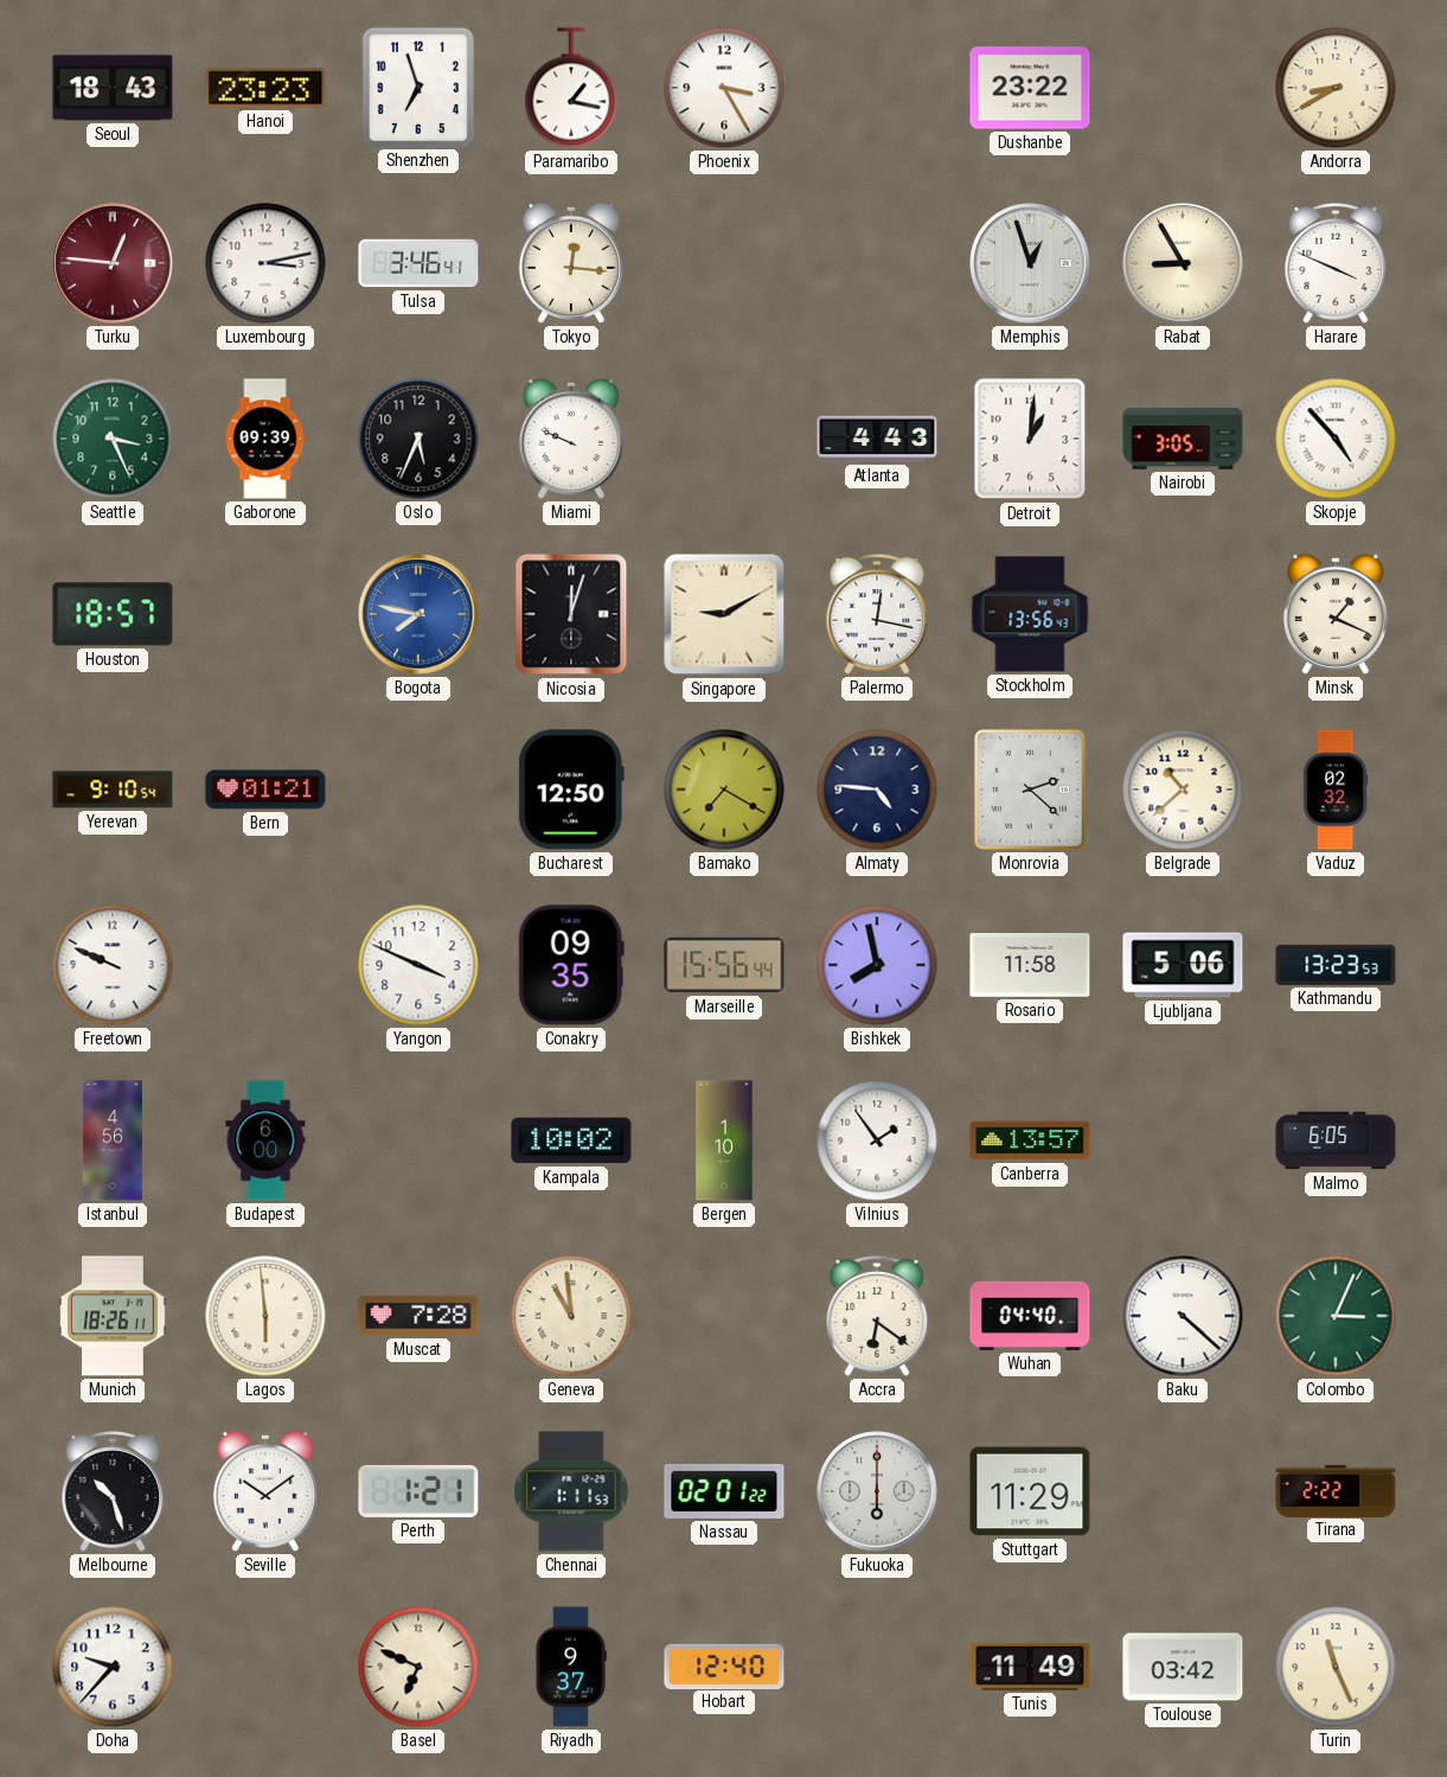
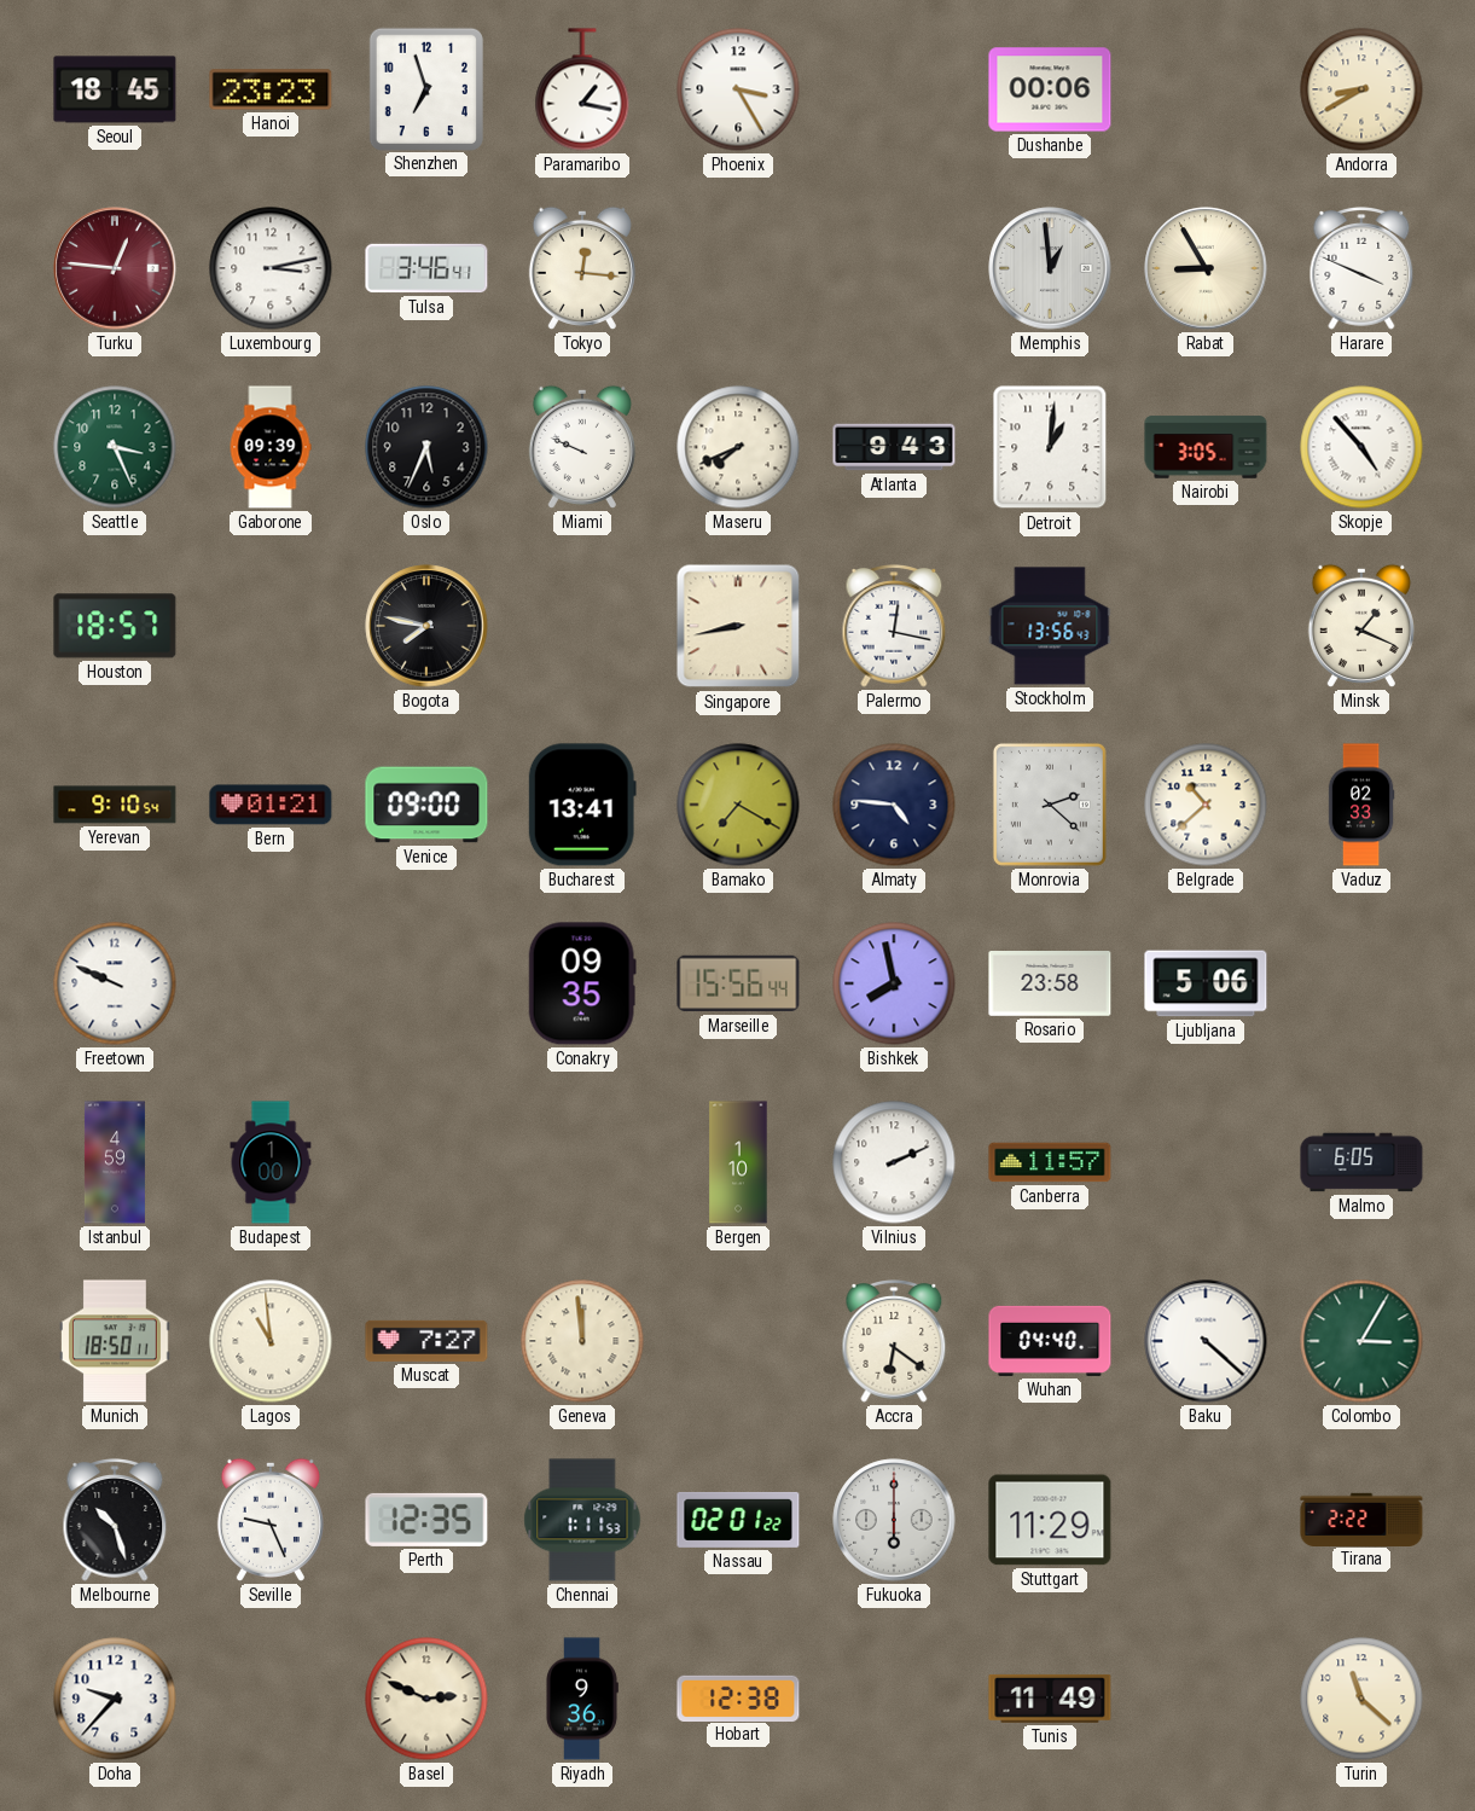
Seoul: 18:43 -> 18:45 (115, 89)
Dushanbe: 23:22 -> 00:06 (1050, 89)
Memphis: 12:57 -> 12:59 (1050, 268)
Maseru: none -> 7:41 (738, 447)
Atlanta: 4:43 -> 9:43 (894, 447)
Bogota dial: blue -> black (426, 626)
Nicosia: 12:03 -> none (571, 614)
Singapore: 9:10 -> 8:43 (738, 626)
Venice: none -> 09:00 (426, 805)
Bucharest: 12:50 -> 13:41 (582, 805)
Vaduz: 02:32 -> 02:33 (1361, 805)
Yangon: 3:49 -> none (418, 965)
Rosario: 11:58 -> 23:58 (1050, 985)
Kathmandu: 13:23 -> none (1336, 965)
Istanbul: 4:56 -> 4:59 (115, 1162)
Budapest: 6:00 -> 1:00 (271, 1162)
Kampala: 10:02 -> none (571, 1140)
Vilnius: 1:54 -> 2:11 (894, 1162)
Canberra: 13:57 -> 11:57 (1050, 1162)
Munich: 18:26 -> 18:50 (115, 1341)
Lagos: 5:59 -> 10:59 (271, 1341)
Muscat: 7:28 -> 7:27 (426, 1341)
Geneva: 10:59 -> 11:59 (582, 1341)
Colombo: 3:04 -> 3:05 (1361, 1341)
Seville: 10:09 -> 9:26 (271, 1520)
Perth: 1:21 -> 12:35 (426, 1520)
Basel: 6:49 -> 2:49 (426, 1699)
Riyadh: 9:37 -> 9:36 (582, 1699)
Hobart: 12:40 -> 12:38 (738, 1697)
Toulouse: 03:42 -> none (1183, 1667)
Turin: 11:26 -> 11:22 (1361, 1699)
